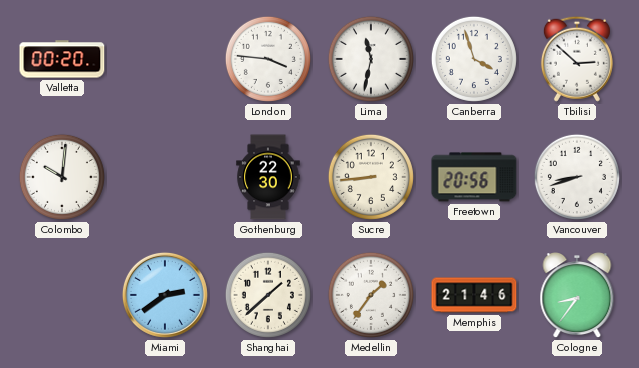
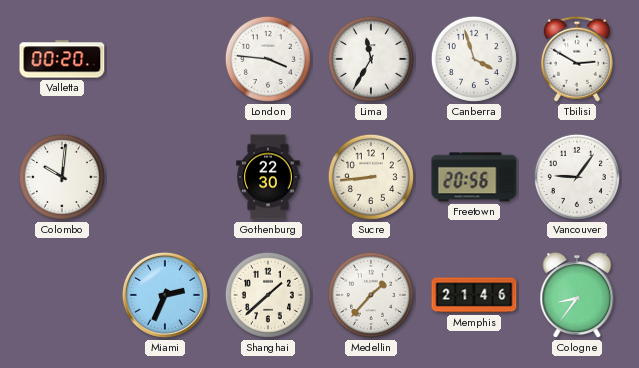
Lima: 11:32 -> 11:35 (371, 59)
Tbilisi: 2:52 -> 2:50 (577, 59)
Vancouver: 8:42 -> 9:06 (577, 177)
Miami: 2:39 -> 2:34 (165, 295)
Medellin: 1:36 -> 1:37 (371, 295)
